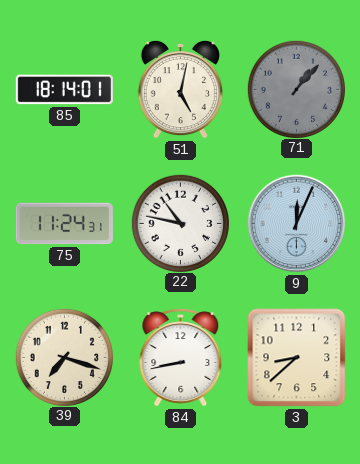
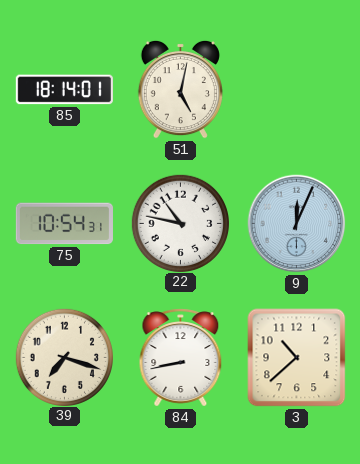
71: 1:07 -> none (296, 89)
75: 11:24 -> 10:54 (64, 224)
3: 8:38 -> 10:38 (297, 358)
